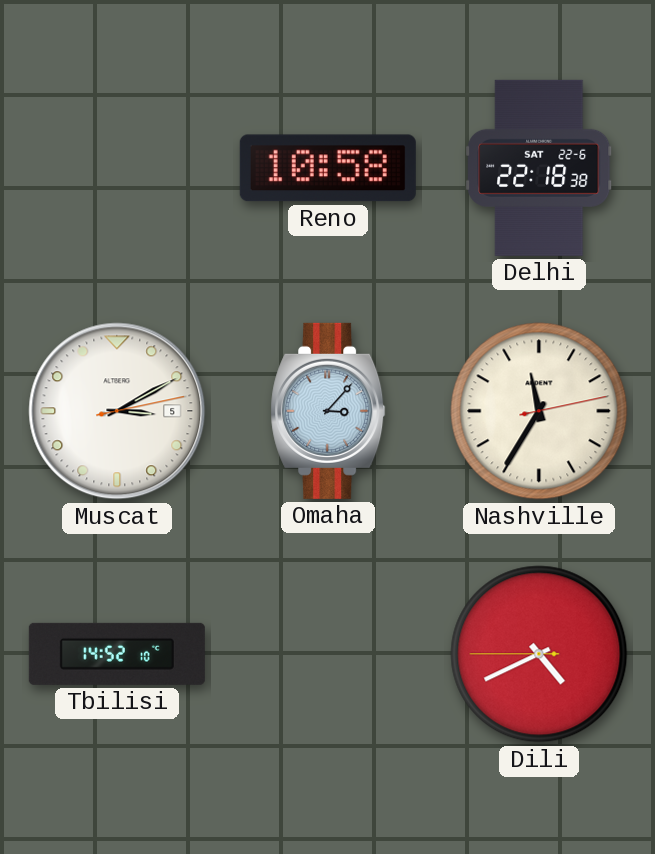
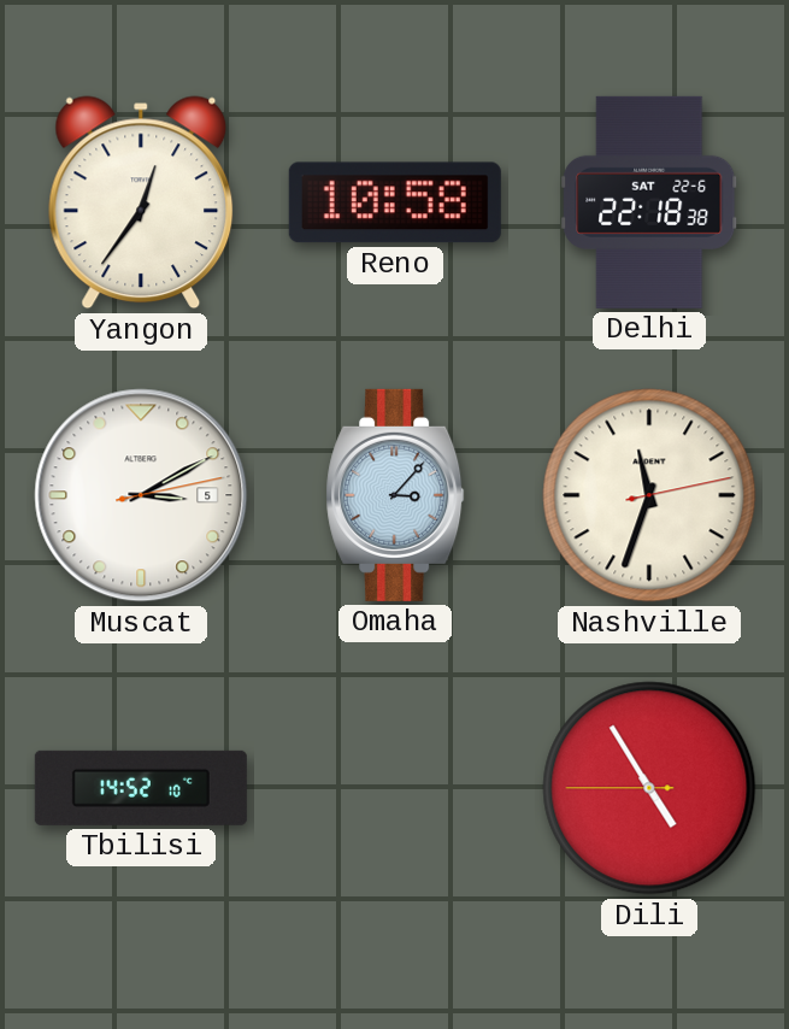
Yangon: none -> 12:36 (141, 202)
Nashville: 11:35 -> 11:33 (649, 495)
Dili: 4:40 -> 4:54 (649, 788)
